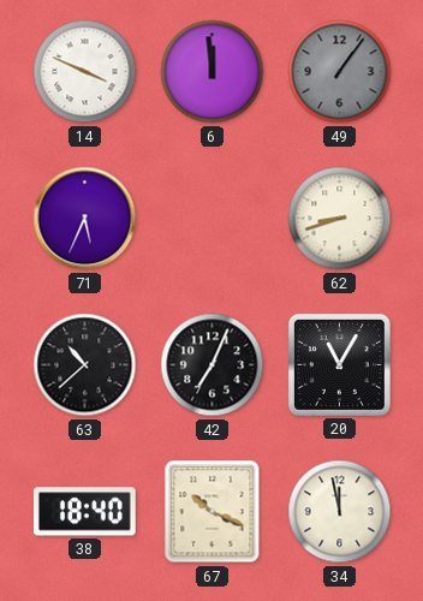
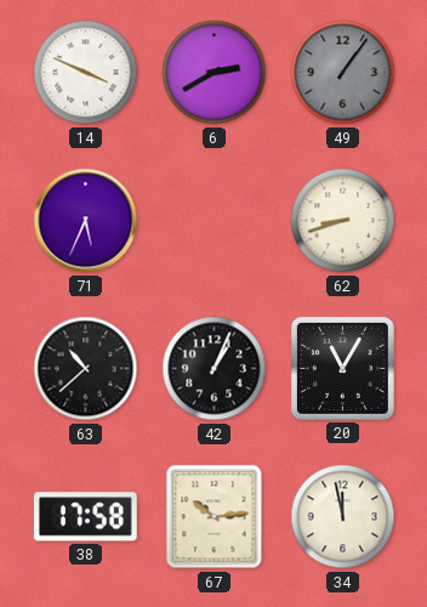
6: 11:59 -> 2:40 (215, 73)
42: 7:04 -> 1:04 (215, 369)
38: 18:40 -> 17:58 (86, 517)
67: 10:19 -> 10:14 (215, 517)
